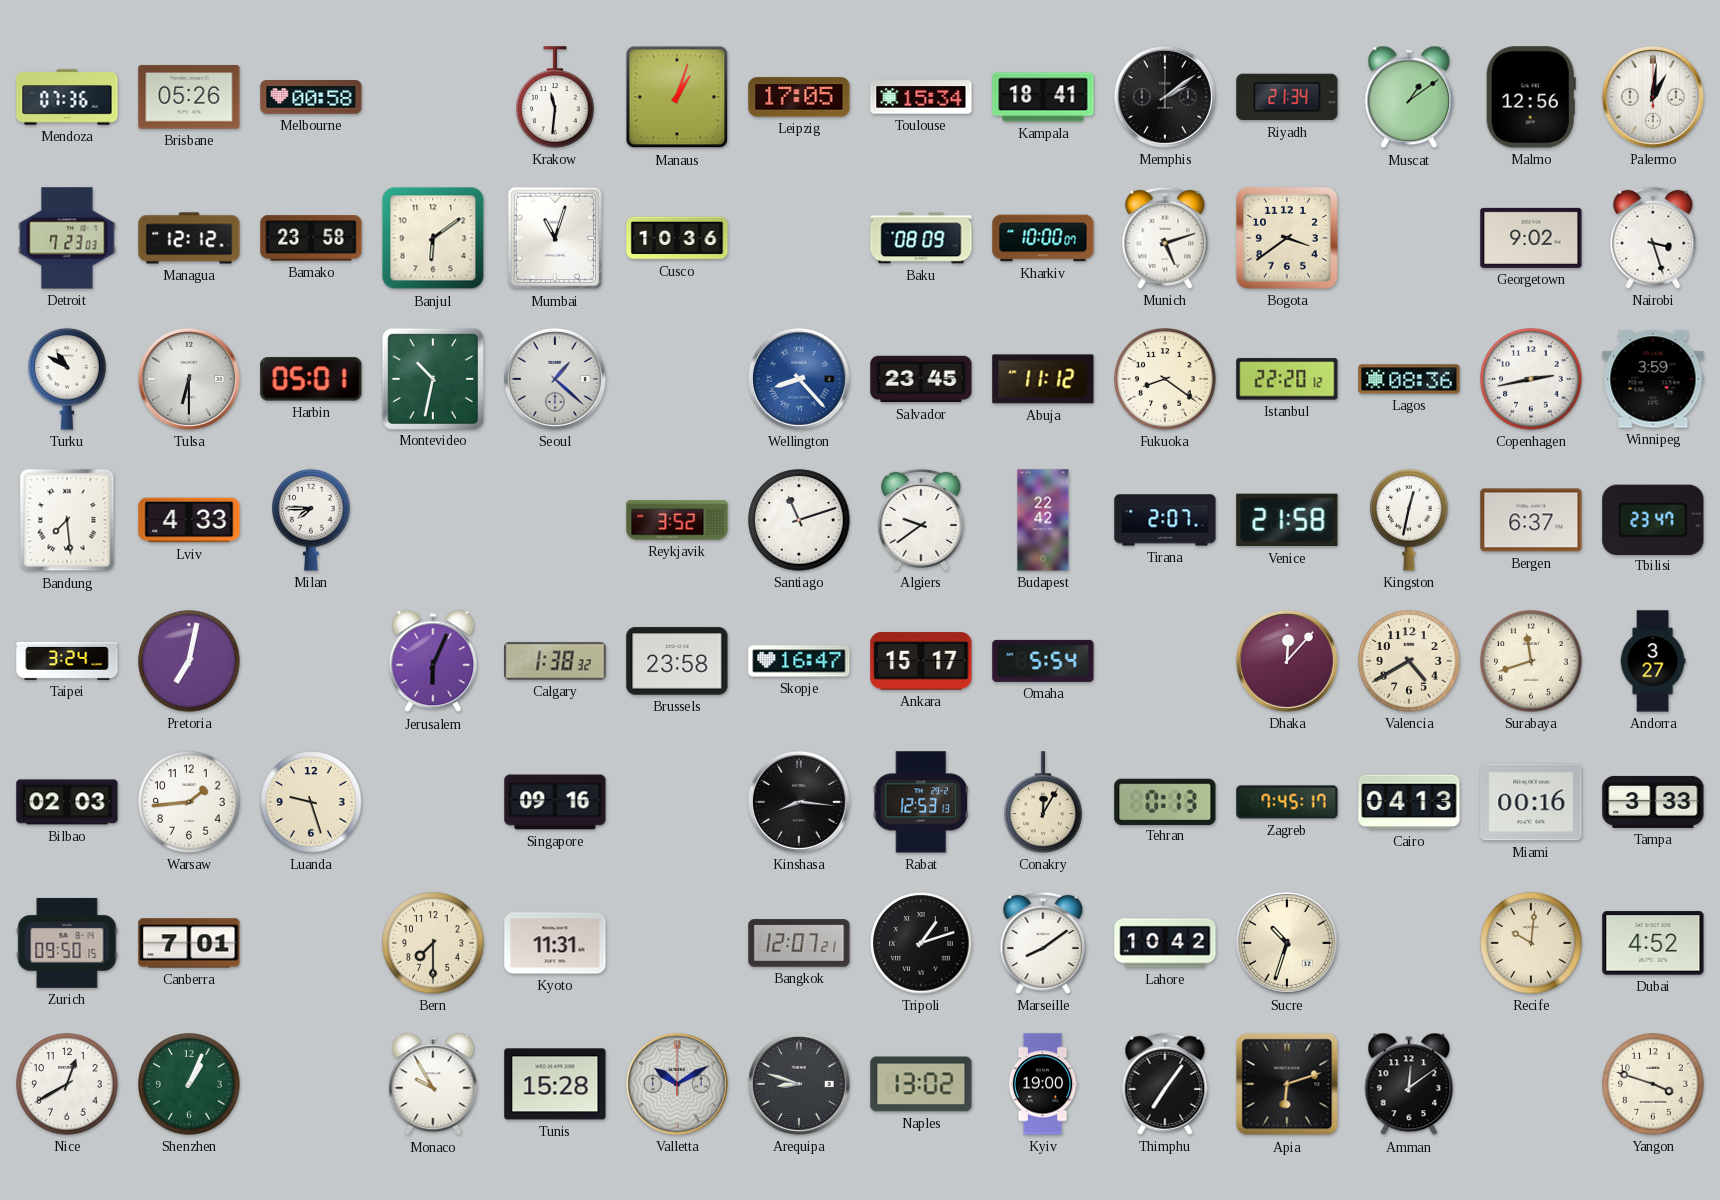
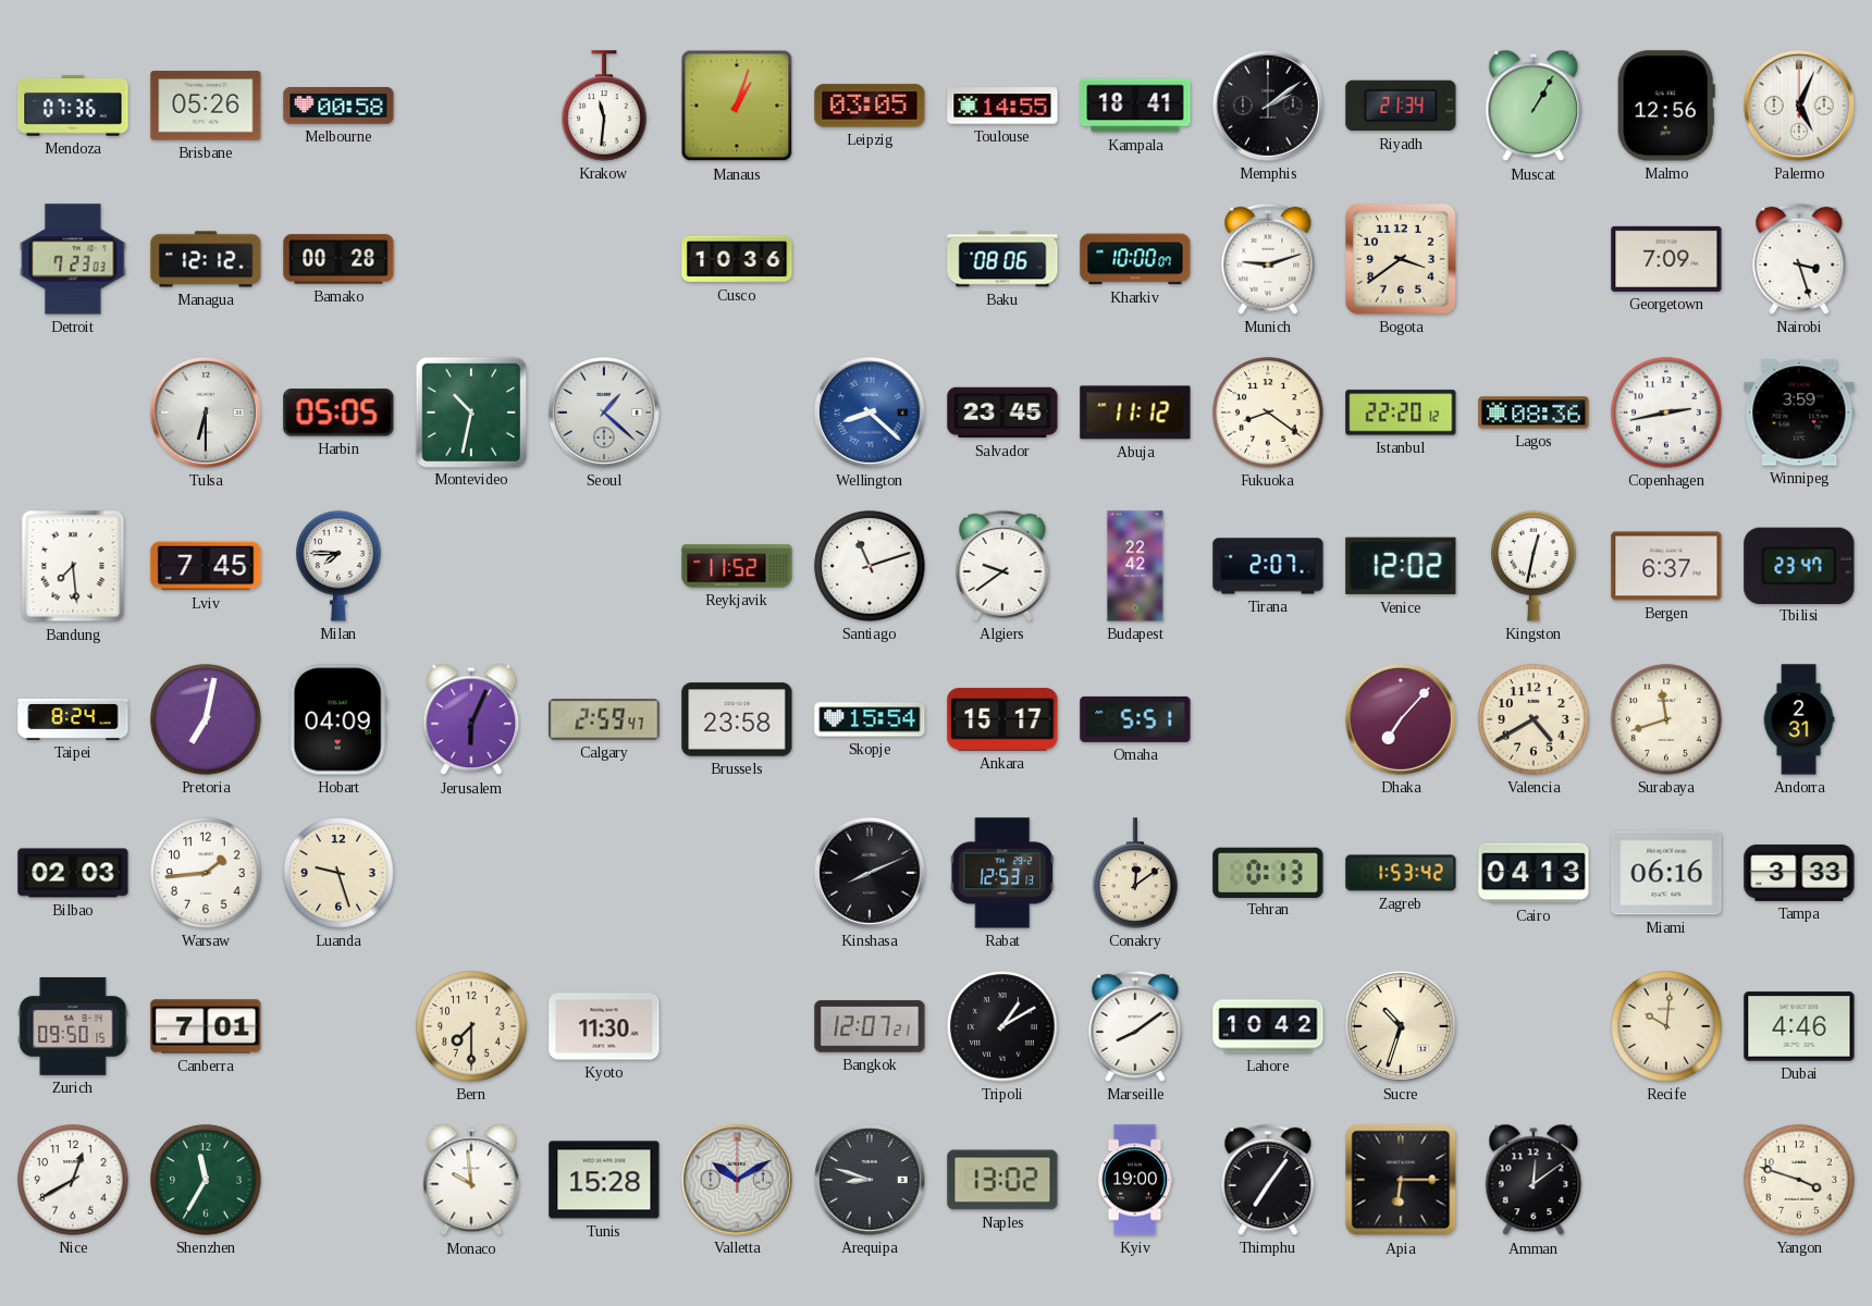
Leipzig: 17:05 -> 03:05 (870, 106)
Toulouse: 15:34 -> 14:55 (1002, 106)
Muscat: 1:09 -> 1:05 (1534, 106)
Palermo: 1:01 -> 5:04 (1799, 106)
Bamako: 23:58 -> 00:28 (338, 259)
Banjul: 6:09 -> none (433, 238)
Mumbai: 11:03 -> none (554, 238)
Baku: 08:09 -> 08:06 (1002, 259)
Munich: 5:12 -> 9:12 (1268, 259)
Georgetown: 9:02 -> 7:09 (1666, 259)
Turku: 10:50 -> none (67, 379)
Harbin: 05:01 -> 05:05 (338, 412)
Wellington: 8:23 -> 8:22 (870, 412)
Lviv: 4:33 -> 7:45 (206, 566)
Reykjavik: 3:52 -> 11:52 (737, 566)
Venice: 21:58 -> 12:02 (1401, 566)
Taipei: 3:24 -> 8:24 (73, 720)
Hobart: none -> 04:09 (338, 719)
Calgary: 1:38 -> 2:59 (604, 719)
Skopje: 16:47 -> 15:54 (870, 719)
Omaha: 5:54 -> 5:51 (1135, 719)
Dhaka: 12:07 -> 7:07 (1401, 719)
Andorra: 3:27 -> 2:31 (1799, 719)
Singapore: 09:16 -> none (555, 802)
Kinshasa: 8:16 -> 8:11 (870, 873)
Conakry: 12:05 -> 12:09 (1135, 873)
Zagreb: 7:45 -> 1:53 (1401, 873)
Miami: 00:16 -> 06:16 (1666, 873)
Kyoto: 11:31 -> 11:30 (604, 1026)
Tripoli: 1:12 -> 1:10 (1002, 1026)
Dubai: 4:52 -> 4:46 (1799, 1026)
Shenzhen: 1:04 -> 11:35 (206, 1180)
Monaco: 9:55 -> 9:59 (471, 1180)
Apia: 6:12 -> 6:15 (1401, 1180)
